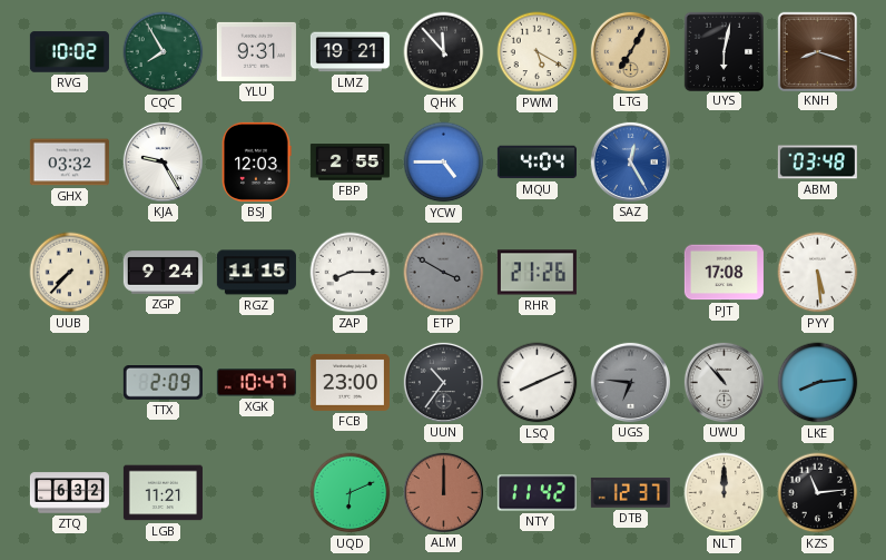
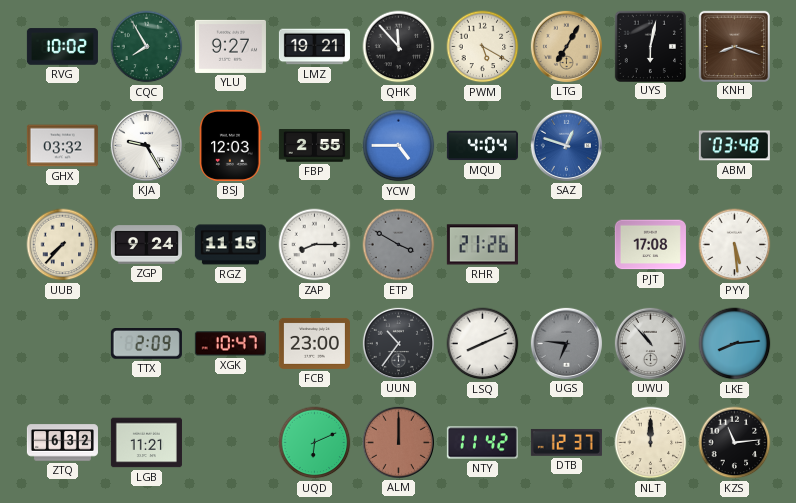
YLU: 9:31 -> 9:27 (230, 46)
SAZ: 12:25 -> 12:48 (566, 145)
